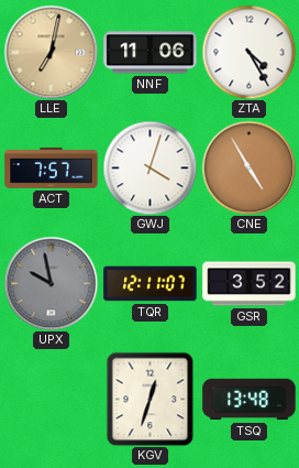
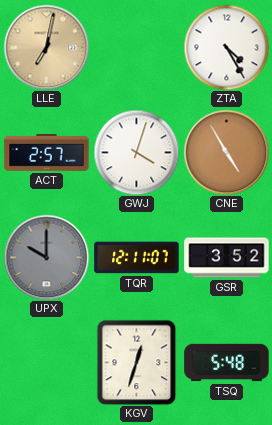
NNF: 11:06 -> none (151, 53)
ACT: 7:57 -> 2:57 (47, 152)
UPX: 9:58 -> 10:00 (46, 257)
TSQ: 13:48 -> 5:48 (227, 363)
